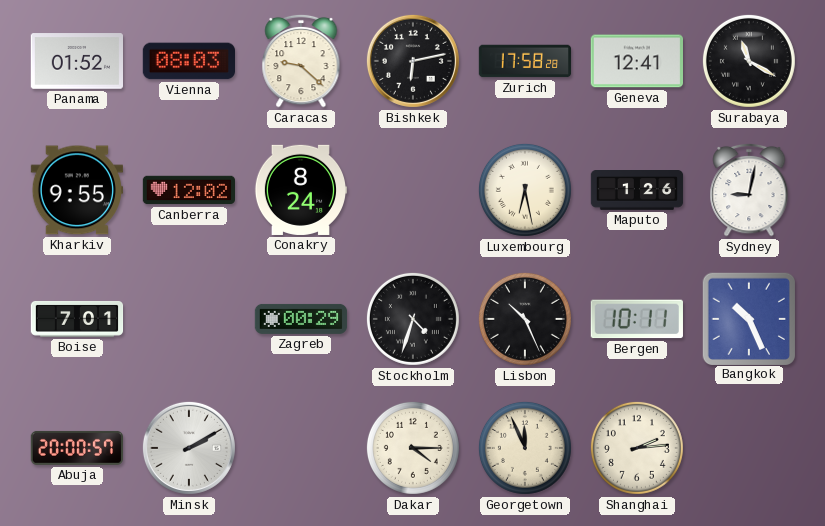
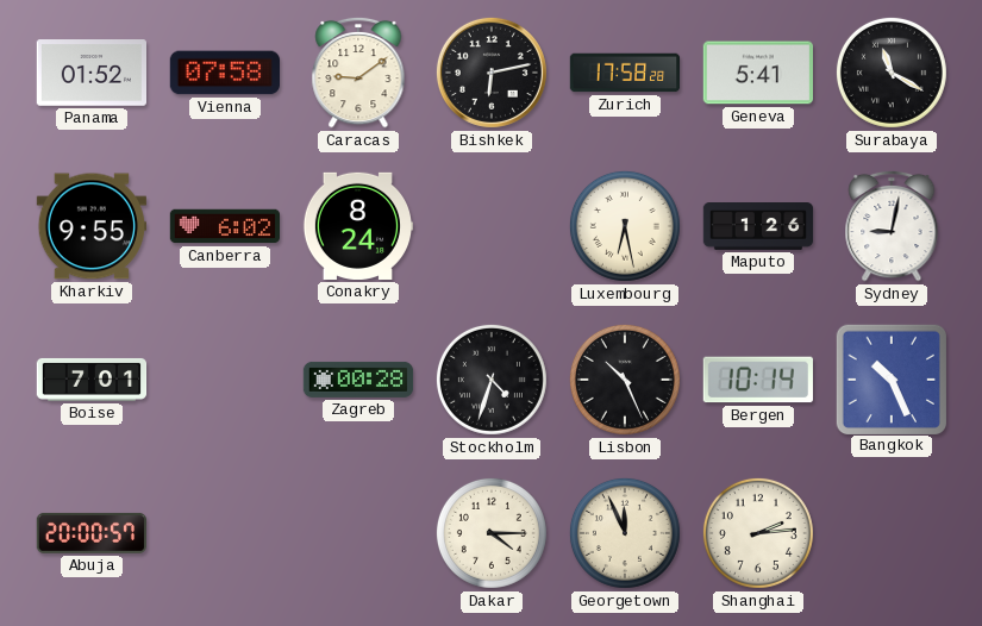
Vienna: 08:03 -> 07:58 (224, 73)
Caracas: 9:22 -> 9:09 (358, 73)
Geneva: 12:41 -> 5:41 (757, 73)
Canberra: 12:02 -> 6:02 (225, 226)
Zagreb: 00:29 -> 00:28 (358, 380)
Bergen: 10:11 -> 10:14 (758, 380)
Minsk: 2:10 -> none (189, 448)
